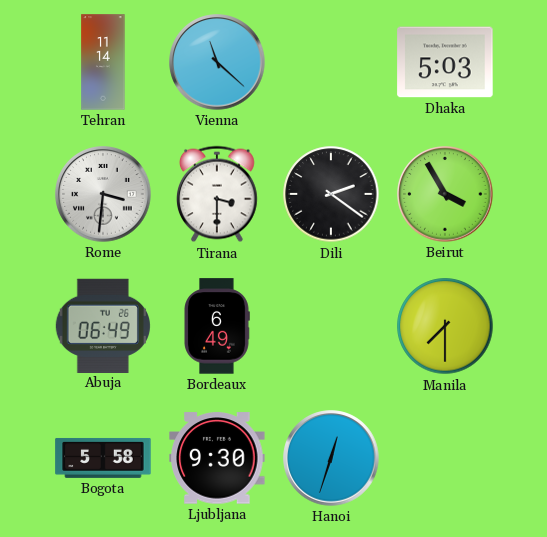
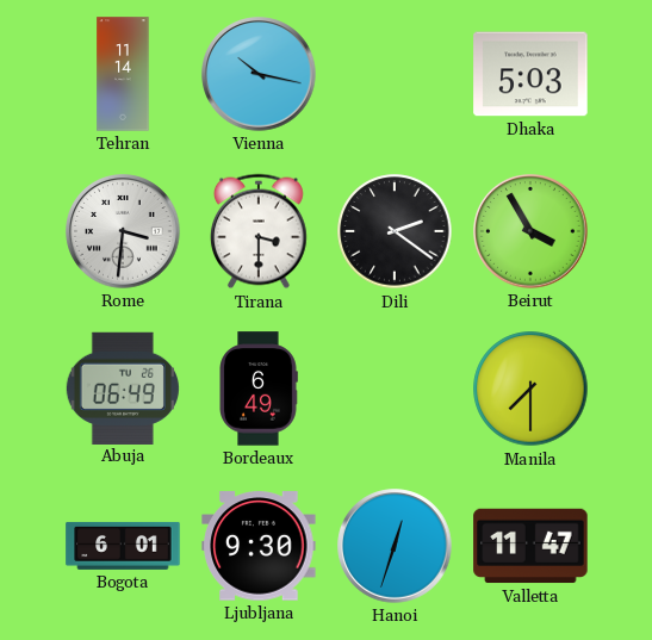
Vienna: 11:22 -> 10:17 (259, 74)
Bogota: 5:58 -> 6:01 (123, 546)
Valletta: none -> 11:47 (530, 546)
